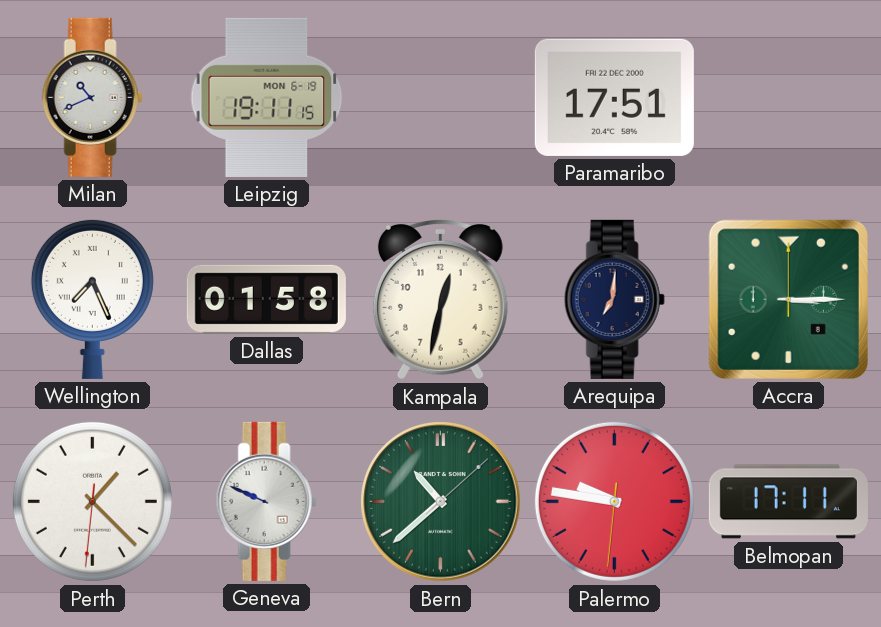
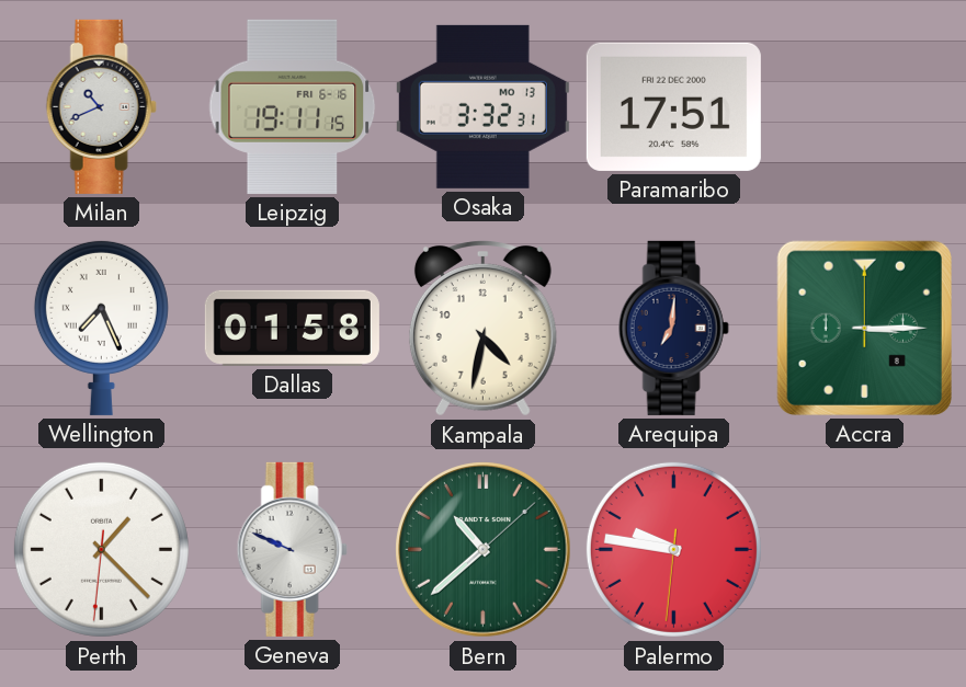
Leipzig date: MON 6-19 -> FRI 6-16 (293, 106)
Osaka: none -> 3:32 (482, 106)
Kampala: 12:32 -> 4:32 (482, 329)
Belmopan: 17:11 -> none (788, 502)
